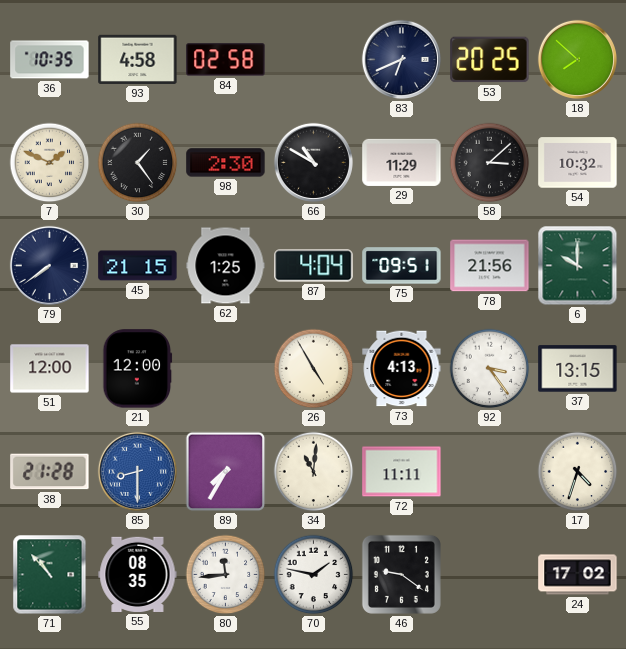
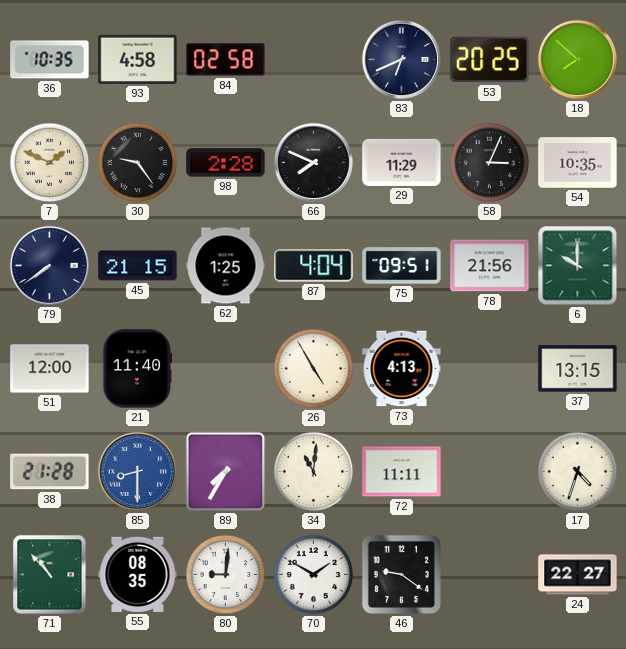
30: 1:24 -> 9:24 (138, 163)
98: 2:30 -> 2:28 (226, 163)
66: 10:50 -> 7:49 (313, 162)
58: 3:08 -> 3:04 (490, 163)
54: 10:32 -> 10:35 (578, 163)
21: 12:00 -> 11:40 (138, 369)
92: 3:24 -> none (490, 369)
80: 11:44 -> 9:01 (226, 575)
70: 1:47 -> 1:50 (314, 575)
24: 17:02 -> 22:27 (578, 575)
